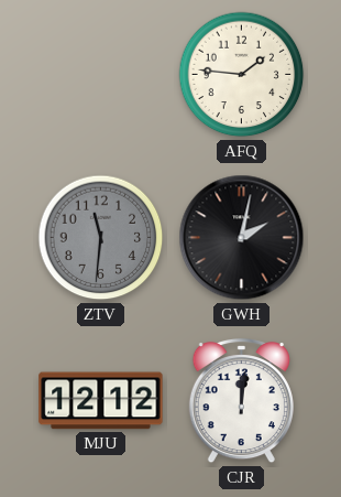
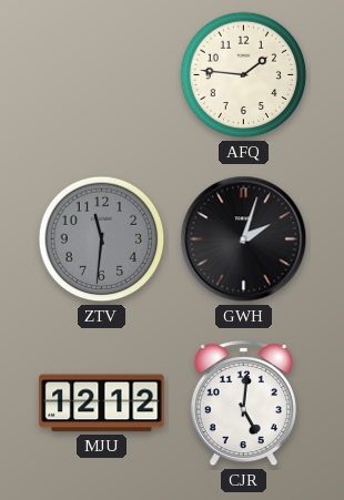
GWH: 2:02 -> 2:03 (244, 239)
CJR: 12:01 -> 5:01 (243, 404)
